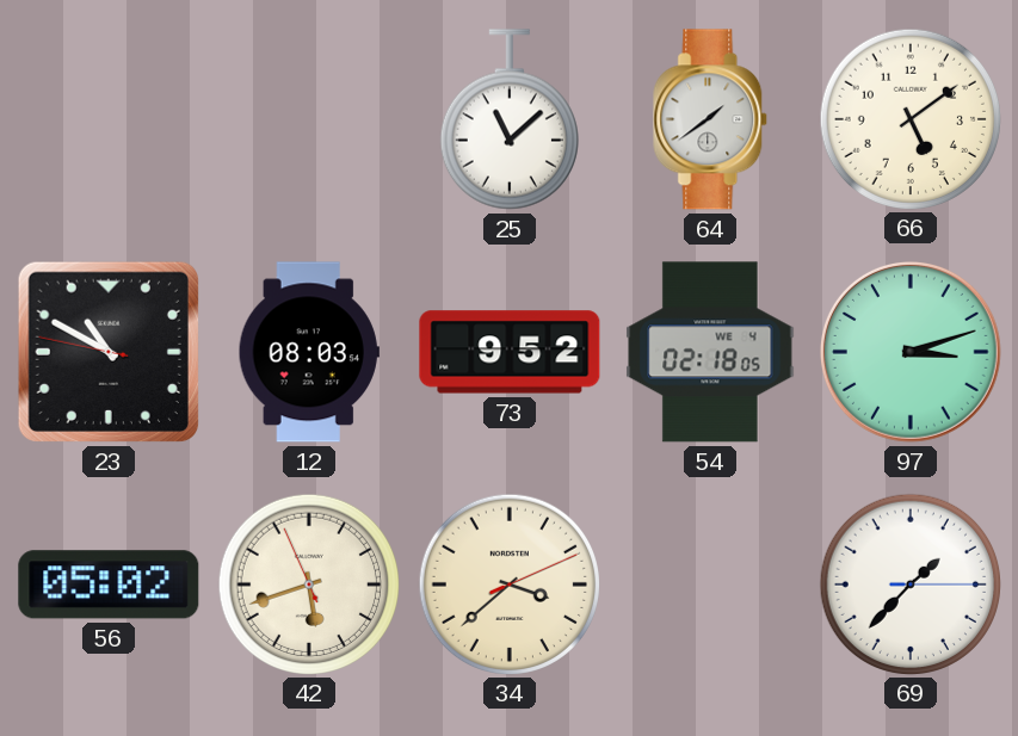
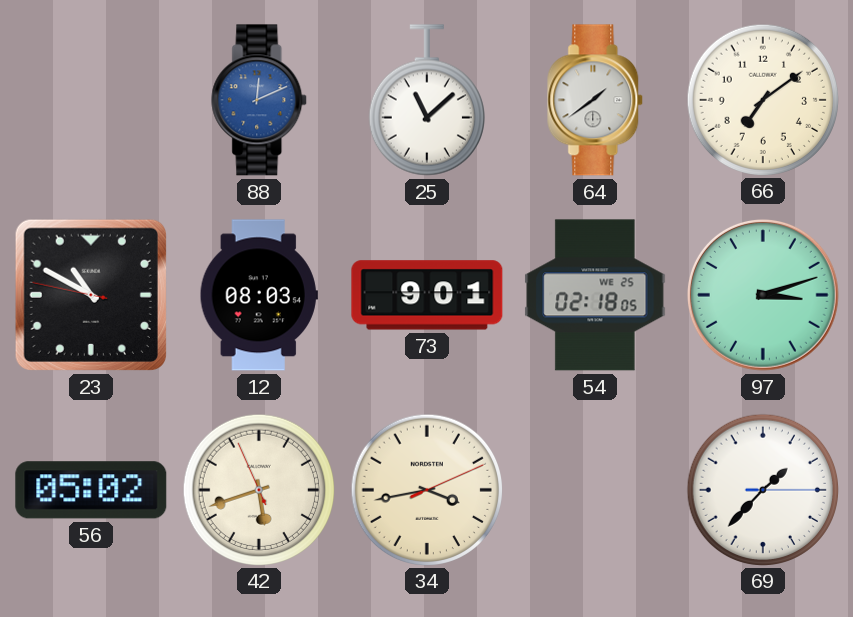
88: none -> 12:11 (260, 100)
66: 5:09 -> 7:09 (762, 99)
73: 9:52 -> 9:01 (427, 295)
54 date: WE 4 -> WE 25 (595, 295)
34: 3:38 -> 3:43 (426, 489)
